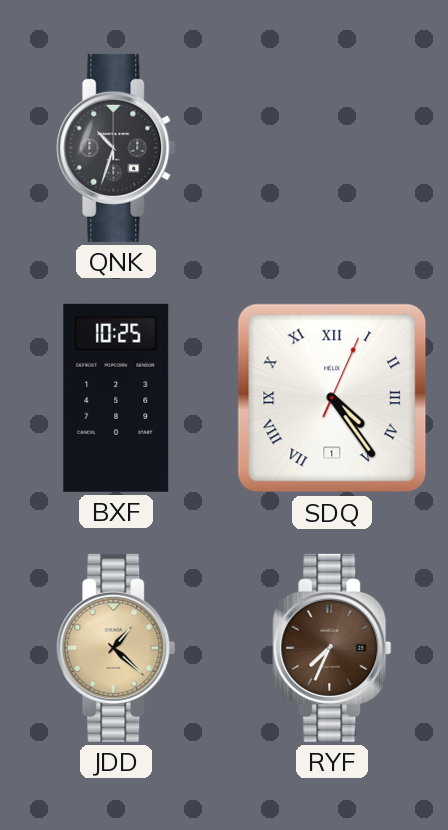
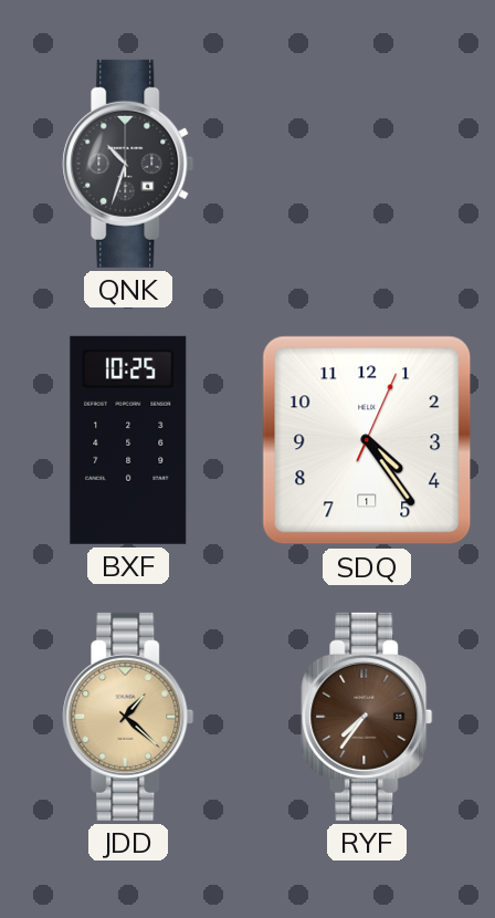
SDQ numerals: Roman -> Arabic (367, 440)
RYF: 7:34 -> 7:36 (367, 717)
